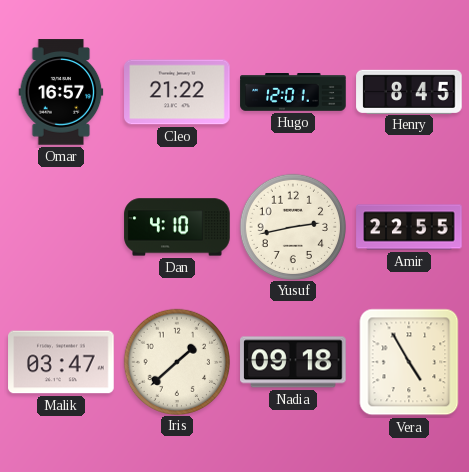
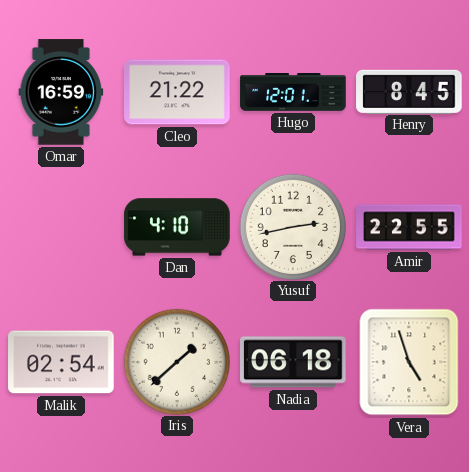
Omar: 16:57 -> 16:59 (61, 92)
Malik: 03:47 -> 02:54 (61, 362)
Nadia: 09:18 -> 06:18 (293, 362)
Vera: 4:55 -> 4:57 (409, 362)
